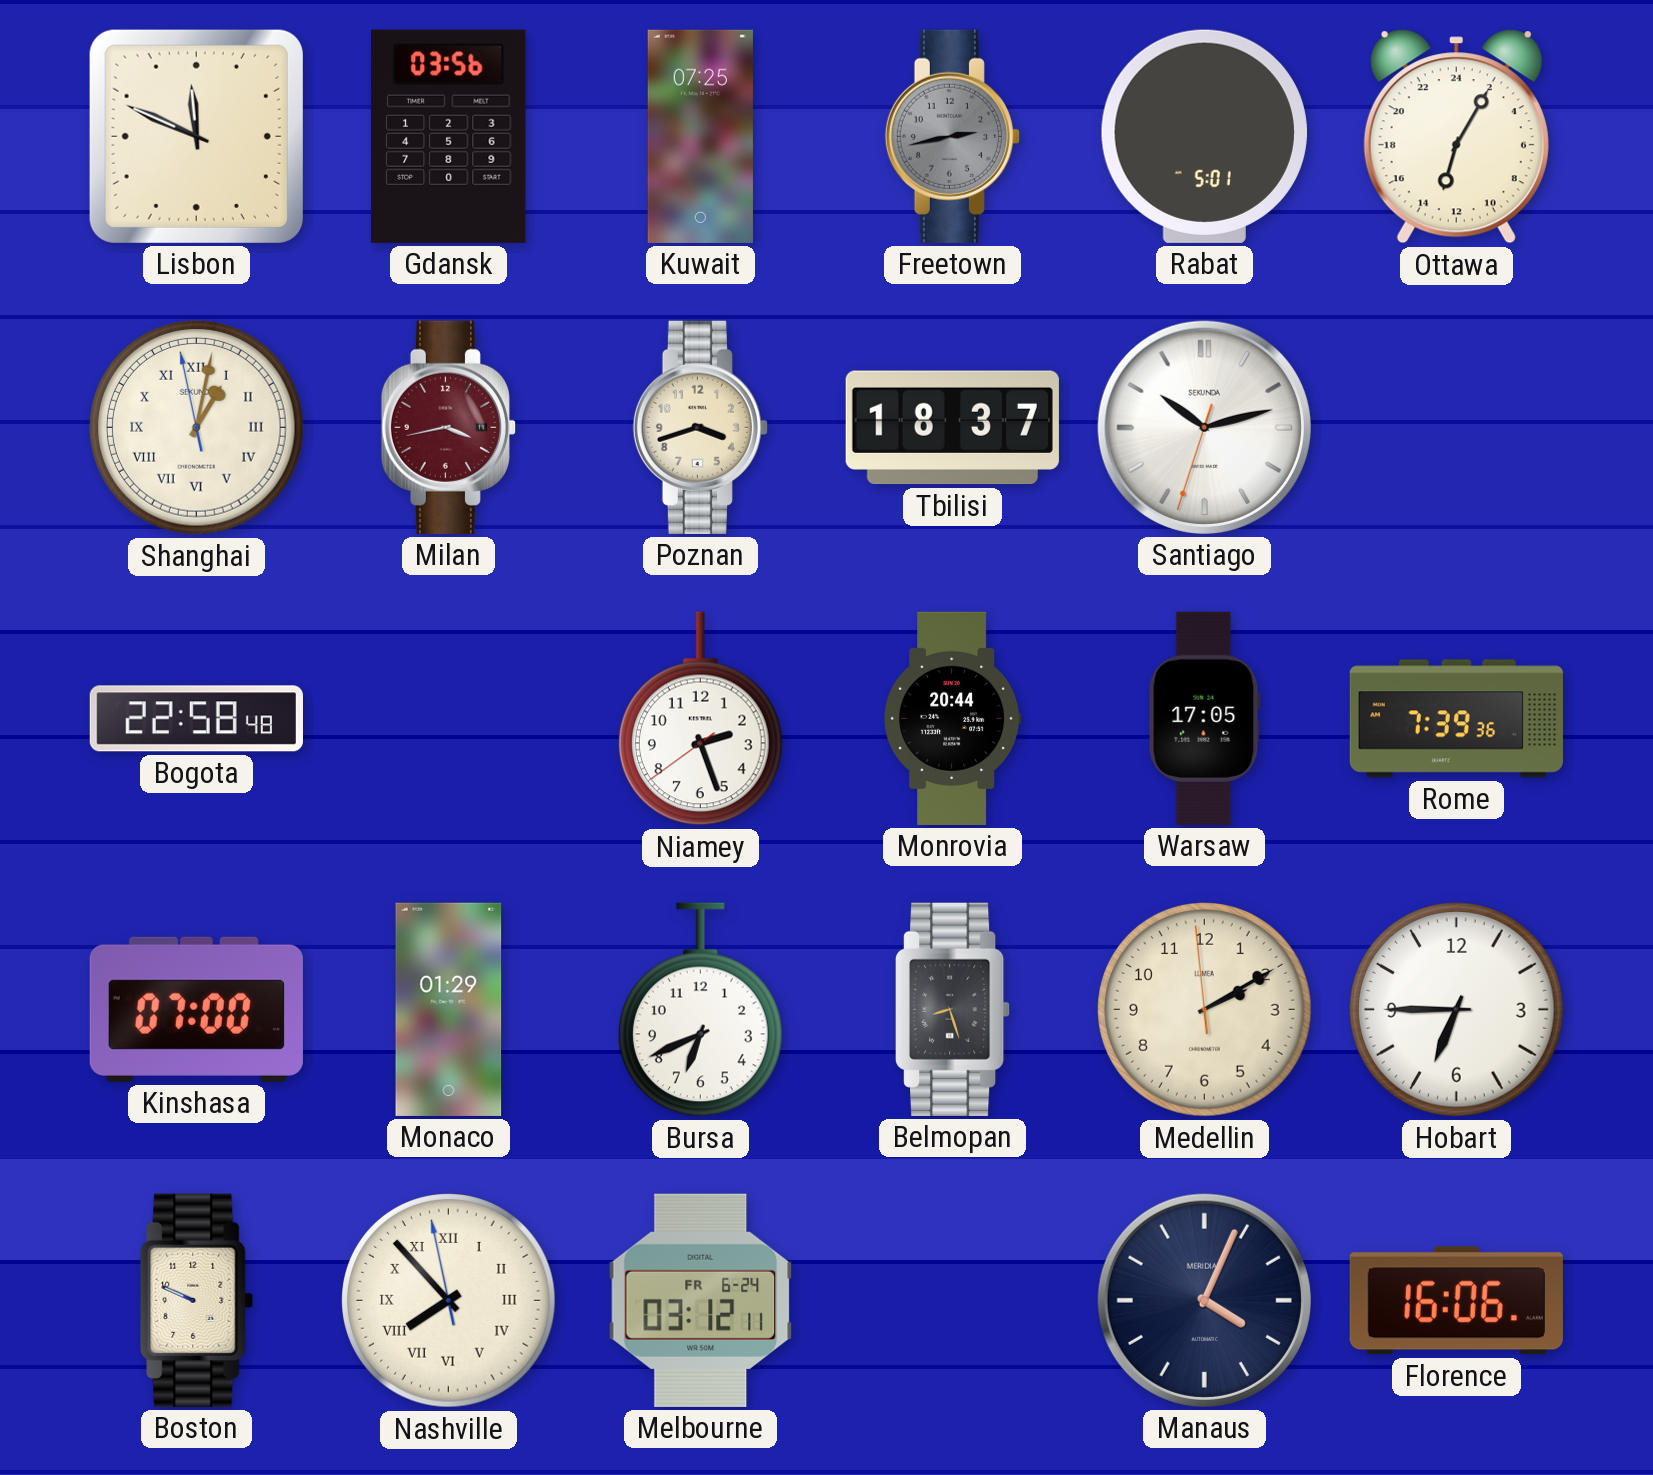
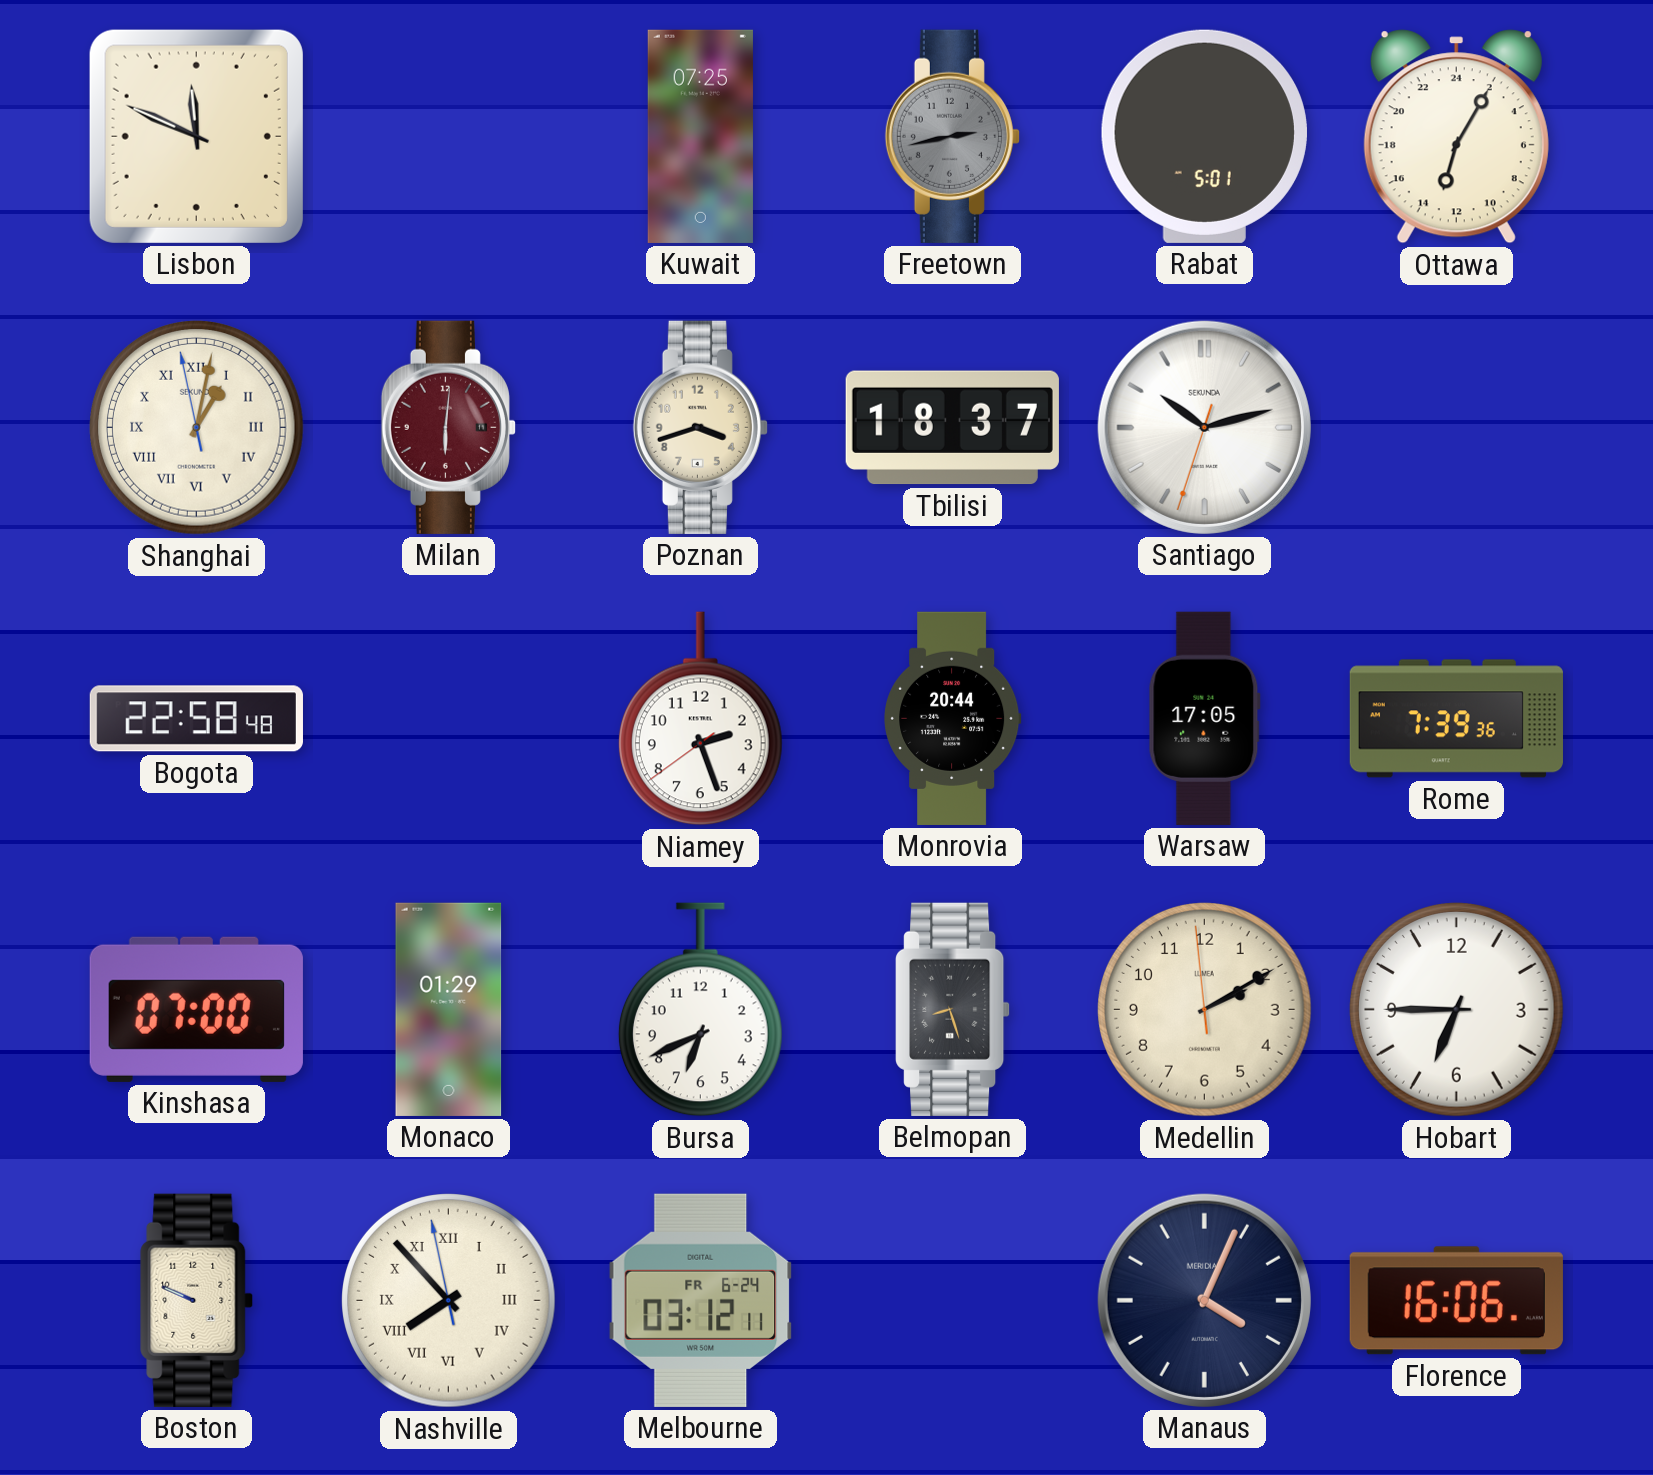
Gdansk: 03:56 -> none (448, 136)
Milan: 3:43 -> 6:01 (448, 427)
